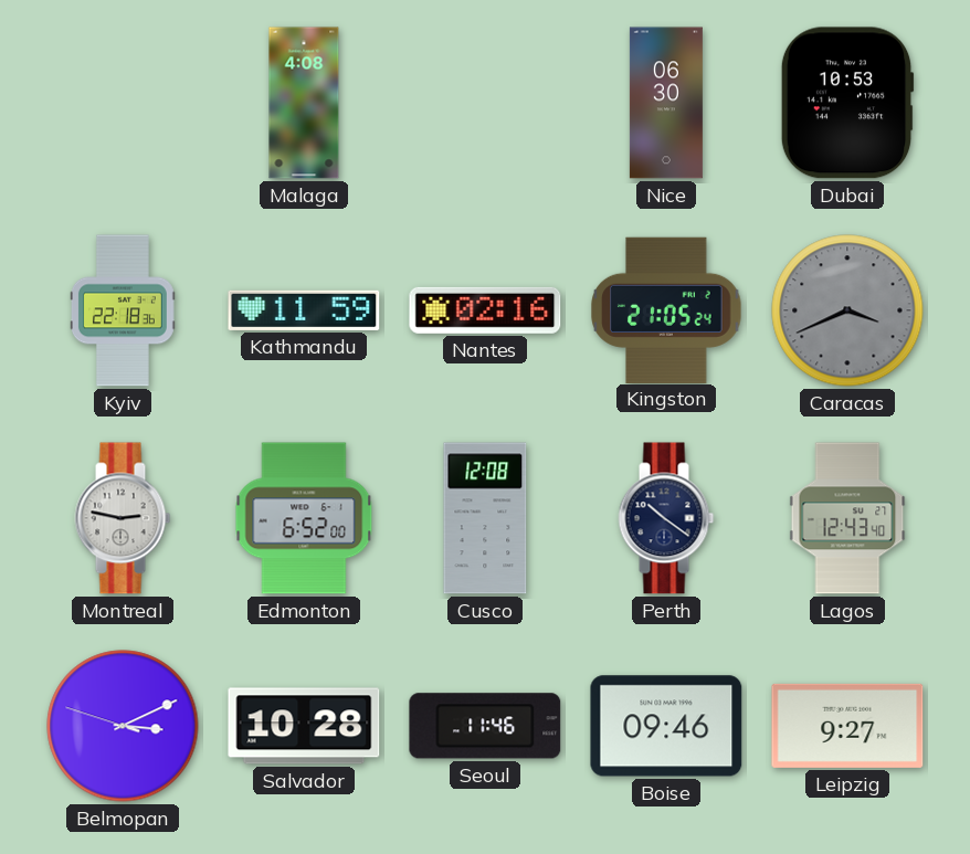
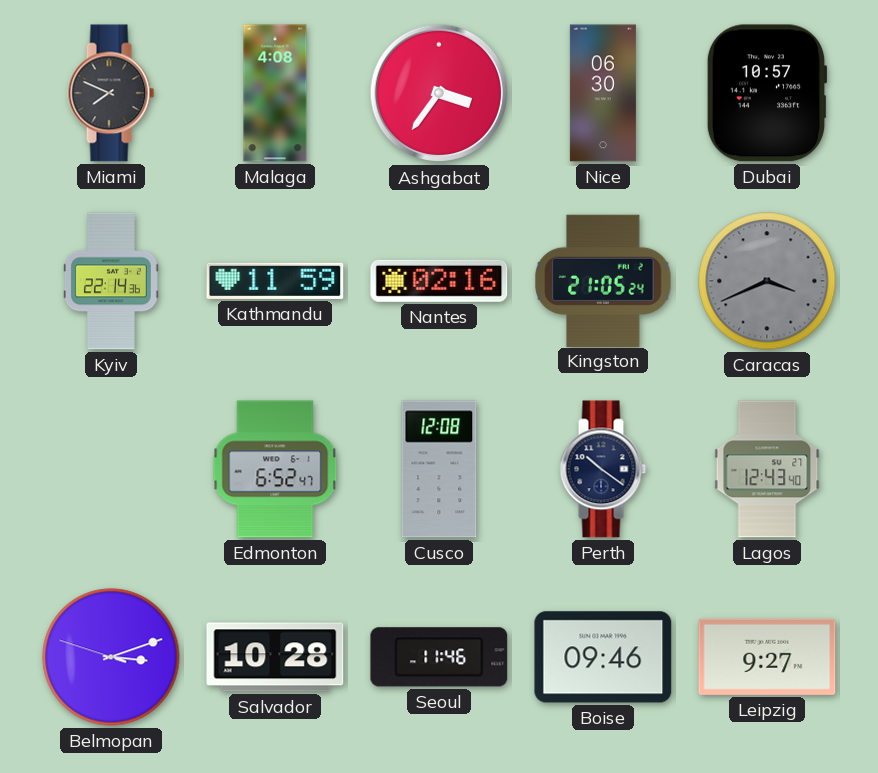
Miami: none -> 7:49 (111, 93)
Ashgabat: none -> 3:36 (439, 93)
Dubai: 10:53 -> 10:57 (767, 93)
Kyiv: 22:18 -> 22:14 (111, 281)
Montreal: 2:47 -> none (123, 518)
Edmonton: 6:52:00 -> 6:52:47 (275, 469)
Belmopan: 3:10 -> 3:11 (111, 657)
